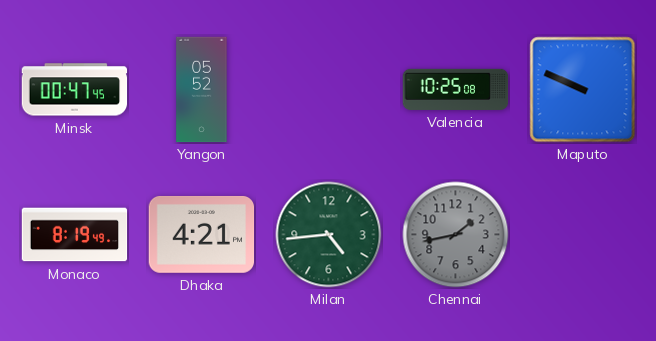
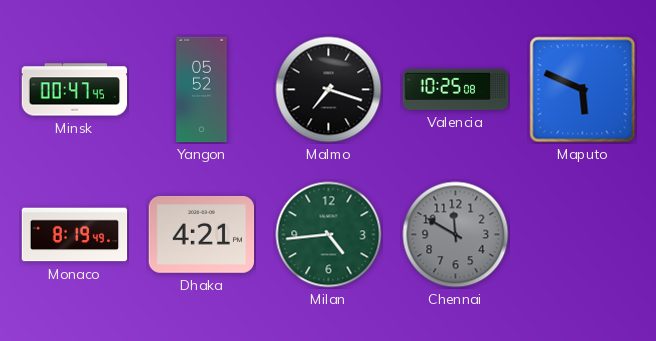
Malmo: none -> 7:18 (329, 90)
Maputo: 9:49 -> 5:49 (583, 90)
Chennai: 1:43 -> 11:50 (456, 235)
